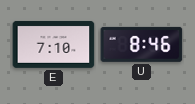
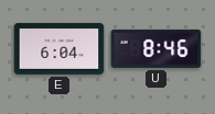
E: 7:10 -> 6:04 (60, 49)
